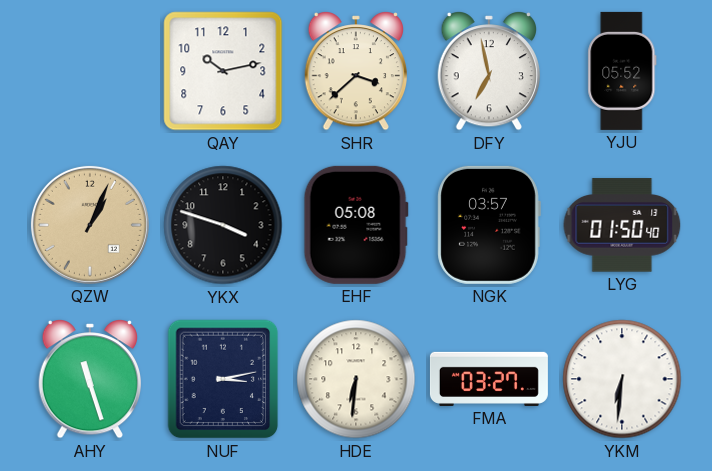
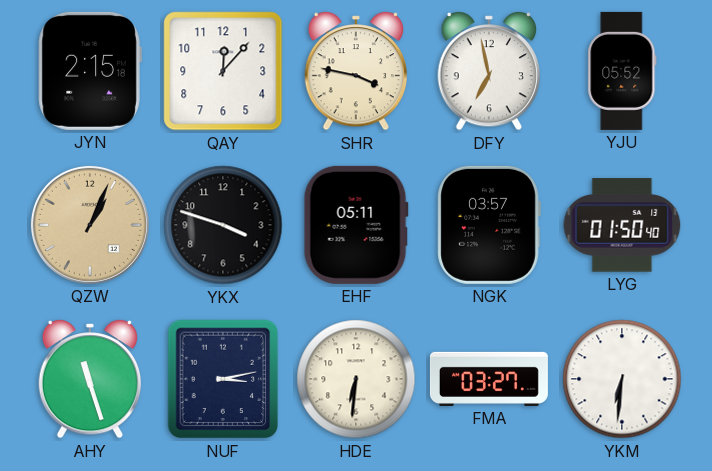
JYN: none -> 2:15 (90, 71)
QAY: 10:13 -> 12:07 (223, 71)
SHR: 3:38 -> 3:47 (355, 72)
EHF: 05:08 -> 05:11 (356, 225)
